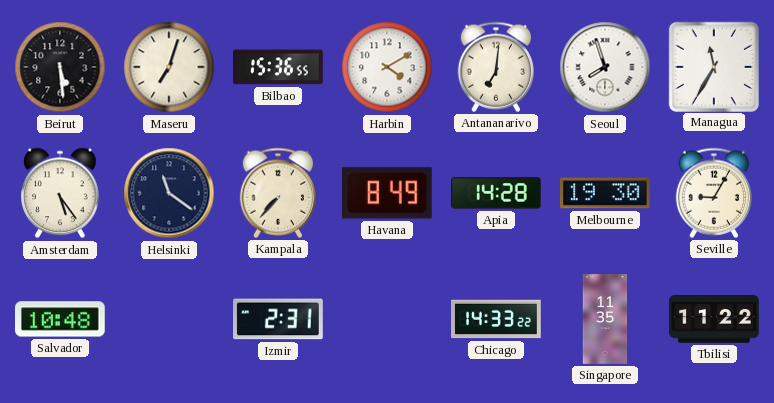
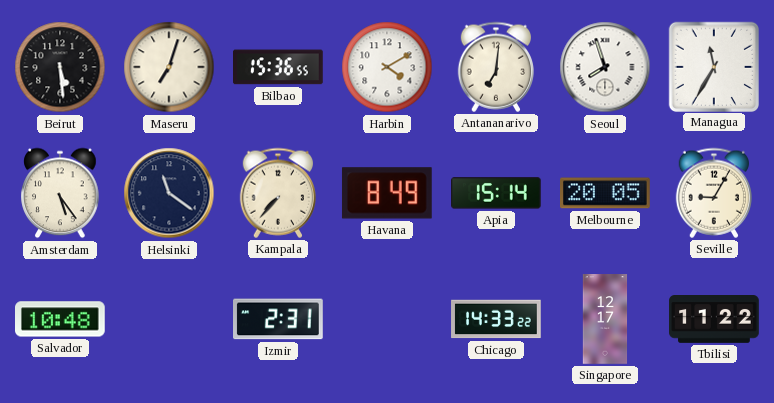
Apia: 14:28 -> 15:14 (497, 193)
Melbourne: 19:30 -> 20:05 (606, 193)
Singapore: 11:35 -> 12:17 (605, 319)
